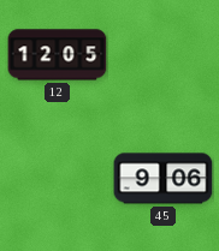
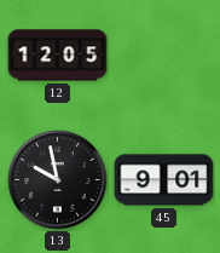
13: none -> 9:58 (58, 180)
45: 9:06 -> 9:01 (164, 180)
